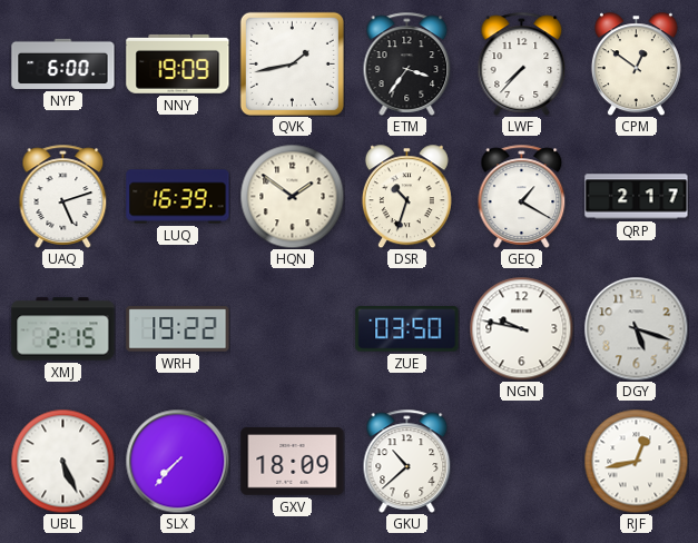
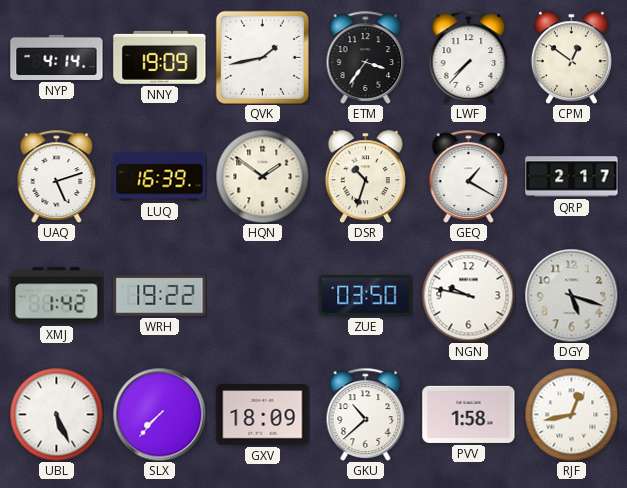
NYP: 6:00 -> 4:14 (57, 57)
XMJ: 2:15 -> 1:42 (57, 296)
PVV: none -> 1:58 (469, 414)
